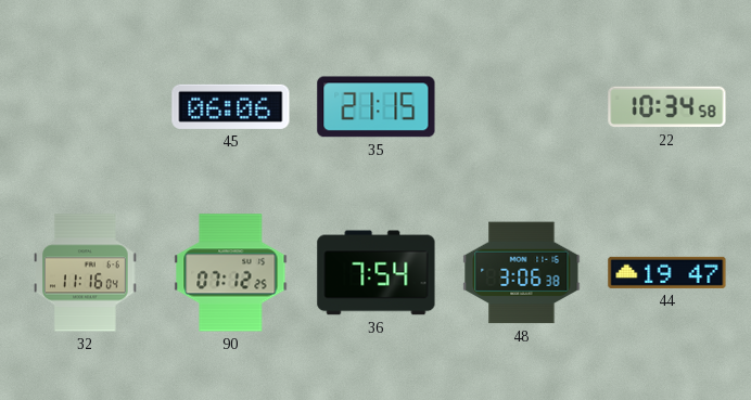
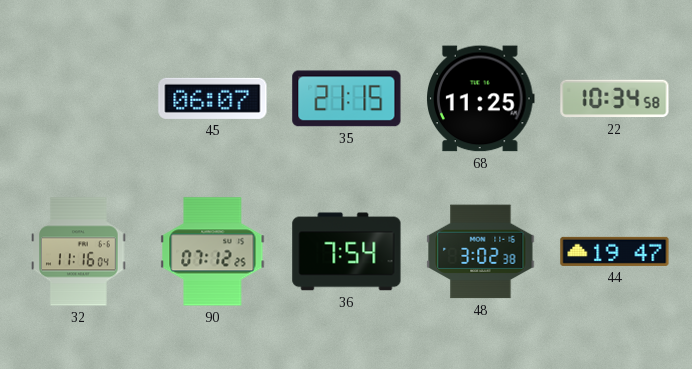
45: 06:06 -> 06:07 (213, 98)
68: none -> 11:25 (481, 99)
48: 3:06 -> 3:02 (481, 252)
